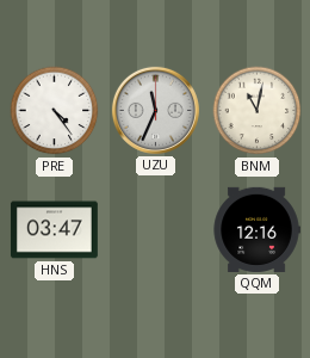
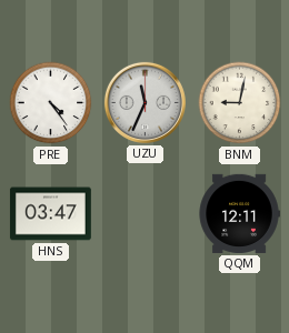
BNM: 11:02 -> 9:02 (240, 103)
QQM: 12:16 -> 12:11 (239, 213)
